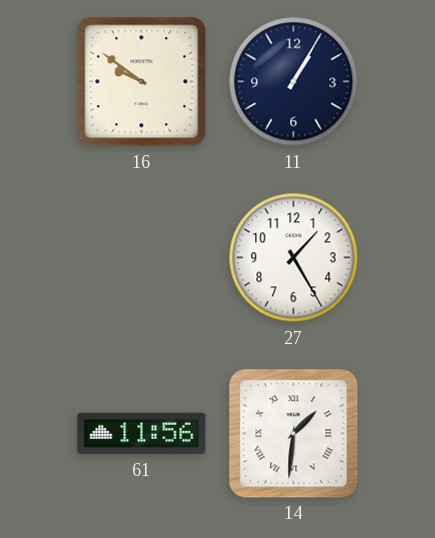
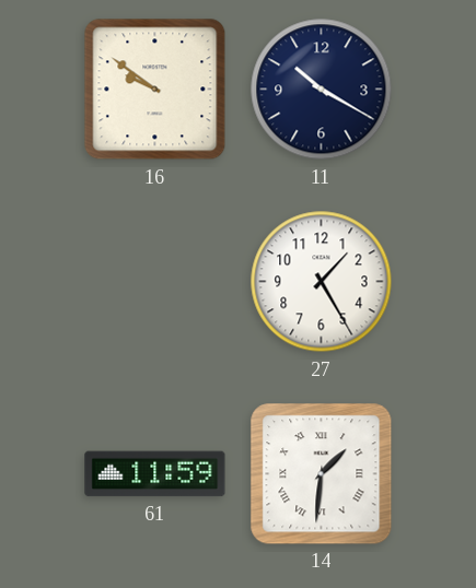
11: 1:05 -> 10:20 (322, 90)
61: 11:56 -> 11:59 (155, 474)
